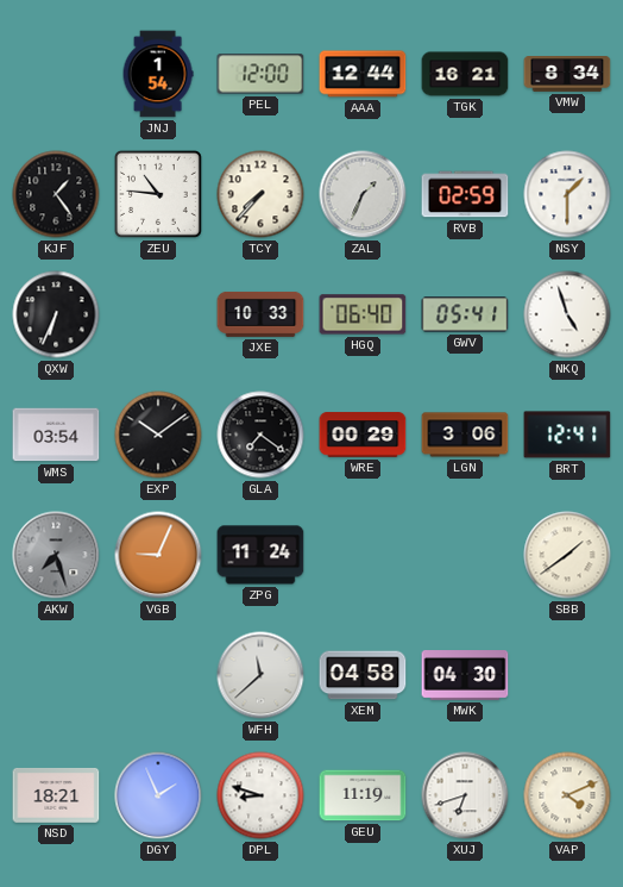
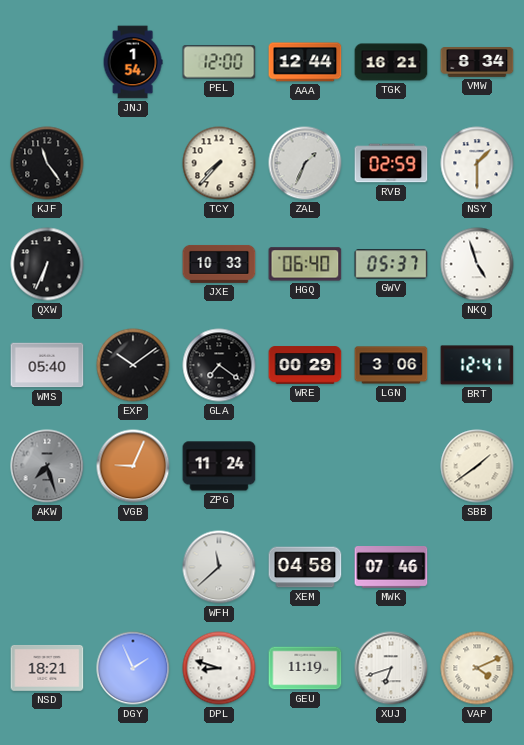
KJF: 1:24 -> 11:24 (47, 163)
ZEU: 10:46 -> none (158, 194)
GWV: 05:41 -> 05:37 (391, 264)
WMS: 03:54 -> 05:40 (47, 365)
MWK: 04:30 -> 07:46 (391, 568)
